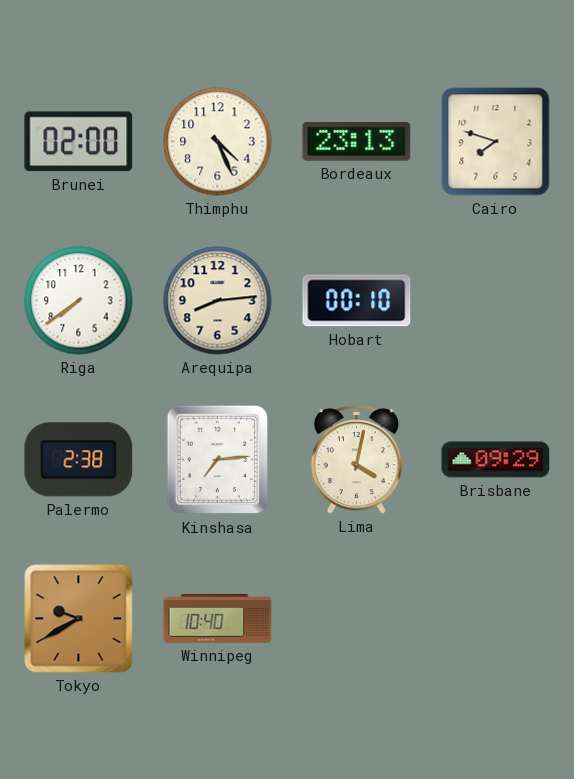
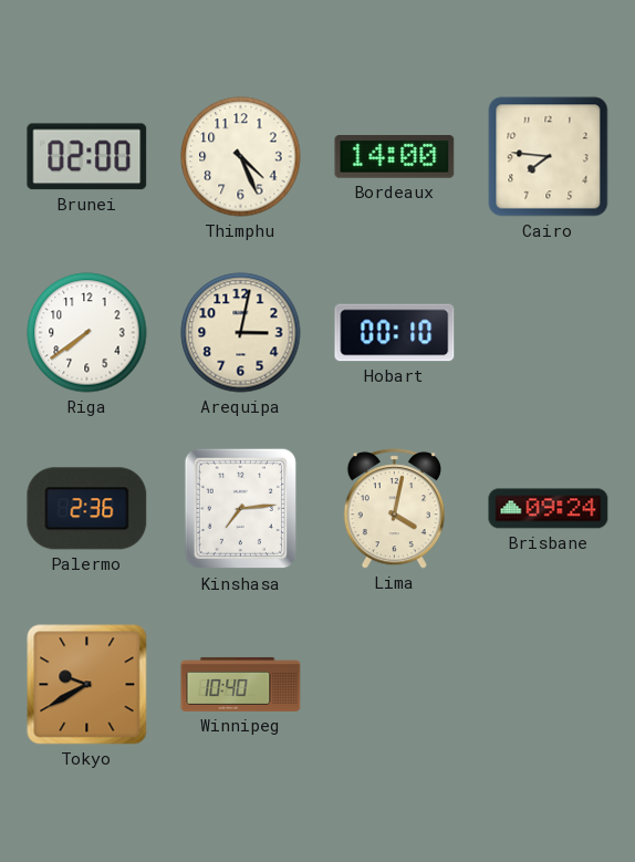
Bordeaux: 23:13 -> 14:00 (395, 157)
Cairo: 7:48 -> 7:46 (549, 157)
Arequipa: 8:14 -> 3:02 (241, 333)
Palermo: 2:38 -> 2:36 (87, 509)
Brisbane: 09:29 -> 09:24 (549, 509)
